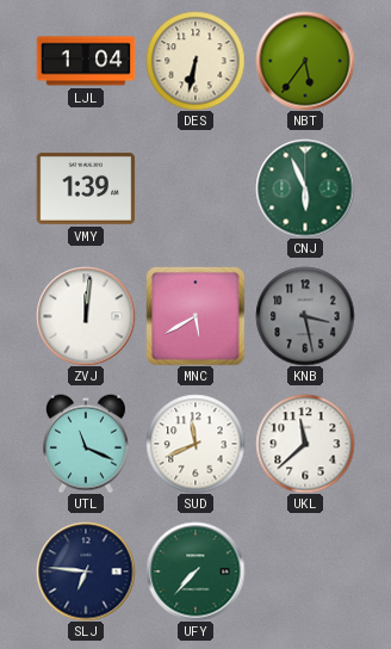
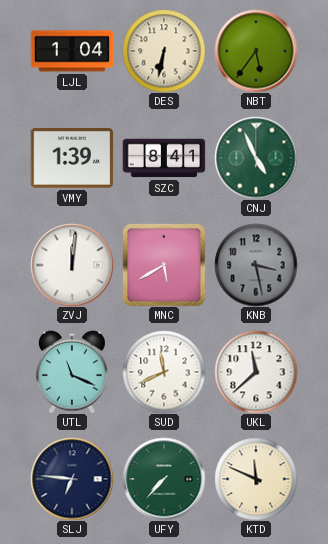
SZC: none -> 8:41 (164, 158)
CNJ: 5:56 -> 4:56 (256, 158)
KTD: none -> 11:49 (256, 479)
